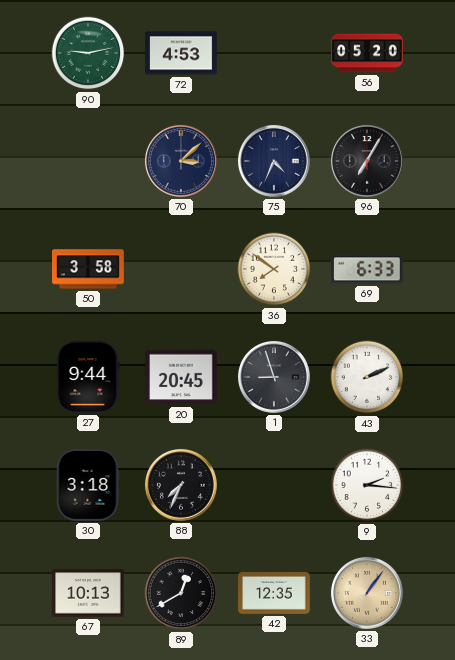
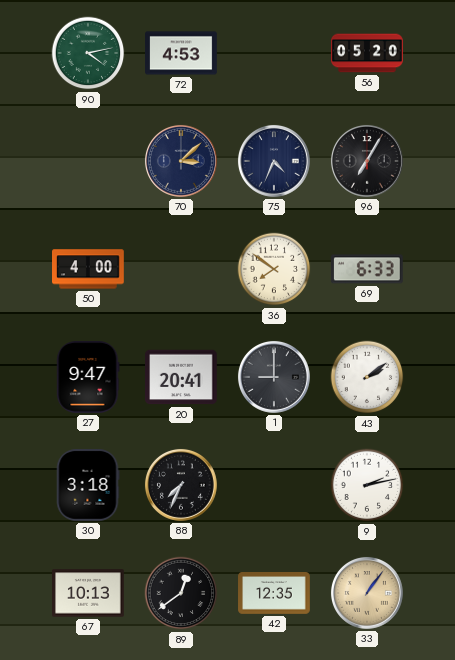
90: 9:13 -> 4:13 (88, 53)
50: 3:58 -> 4:00 (89, 269)
27: 9:44 -> 9:47 (88, 378)
20: 20:45 -> 20:41 (182, 377)
1: 8:57 -> 9:00 (274, 377)
43: 2:11 -> 2:09 (367, 377)
9: 2:16 -> 2:13 (367, 485)
89: 12:40 -> 12:39 (181, 593)
